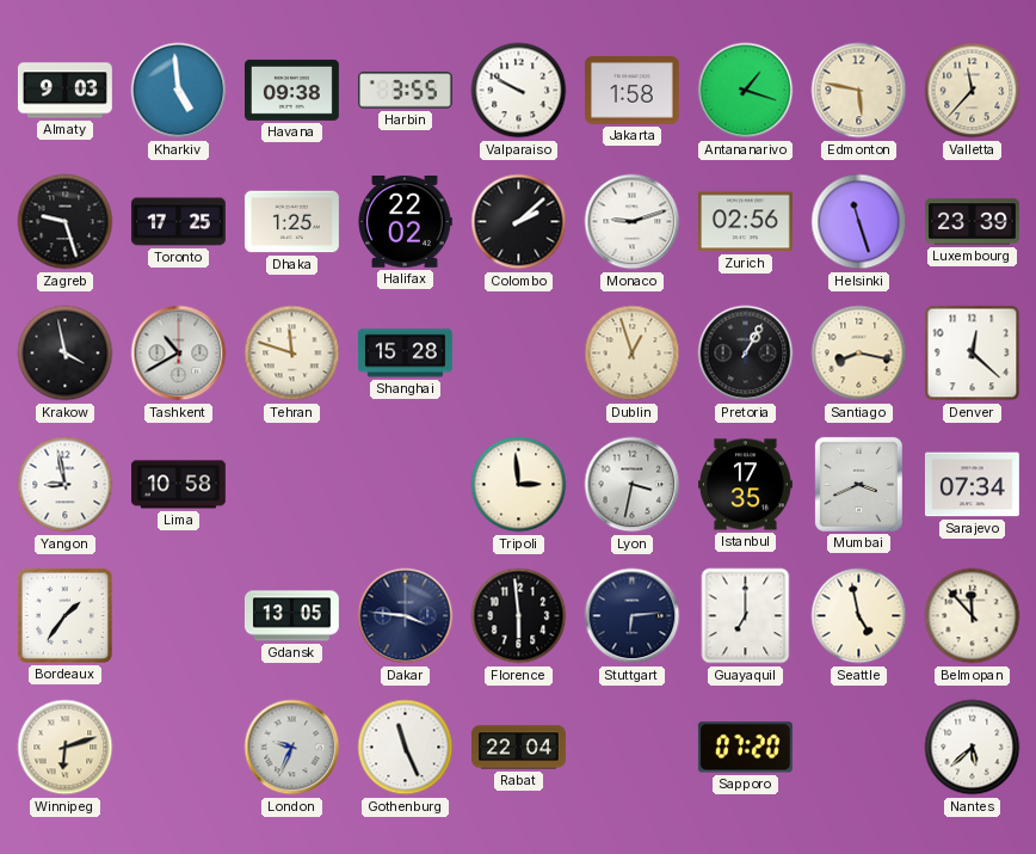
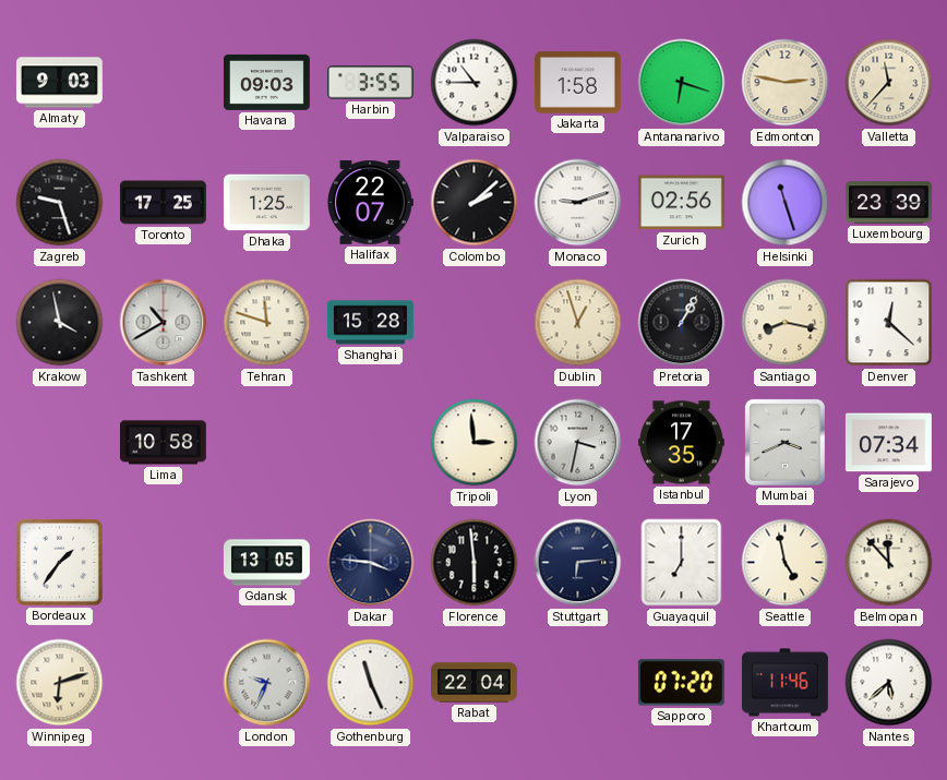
Kharkiv: 4:59 -> none (179, 91)
Havana: 09:38 -> 09:03 (266, 82)
Valparaiso: 9:50 -> 10:45 (475, 83)
Antananarivo: 1:18 -> 6:18 (682, 83)
Edmonton: 5:47 -> 2:47 (786, 83)
Halifax: 22:02 -> 22:07 (370, 203)
Yangon: 8:58 -> none (66, 485)
Khartoum: none -> 11:46 (784, 683)
